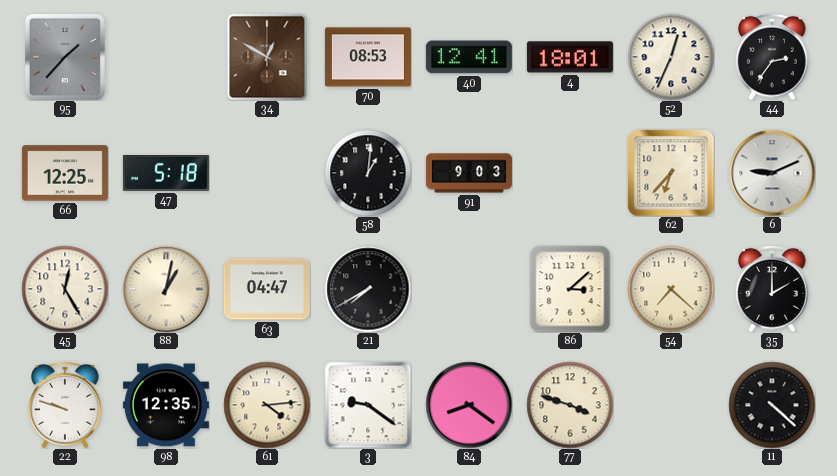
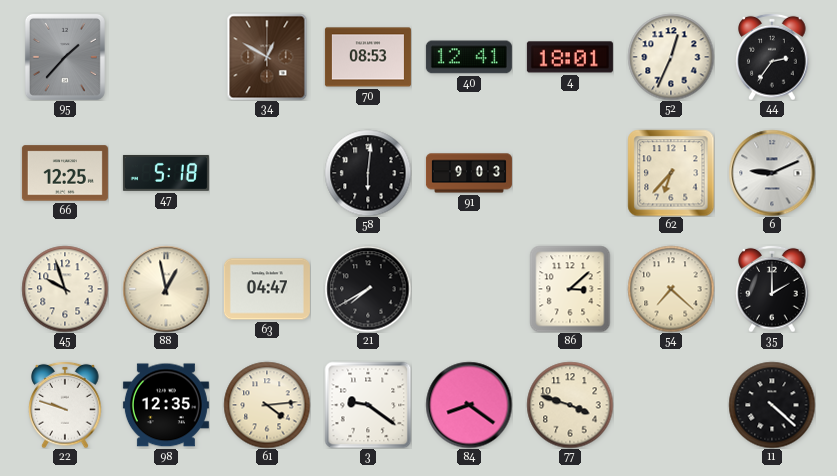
58: 1:01 -> 6:01 (368, 173)
45: 12:25 -> 9:57 (65, 289)
88: 1:02 -> 12:58 (166, 289)
